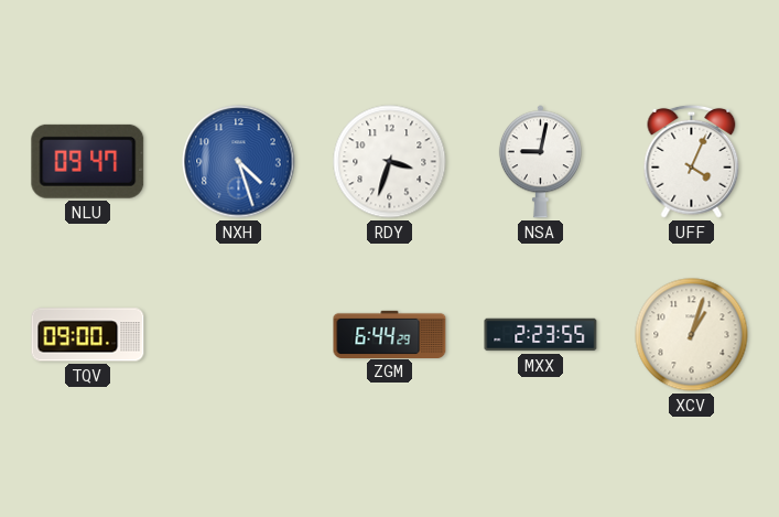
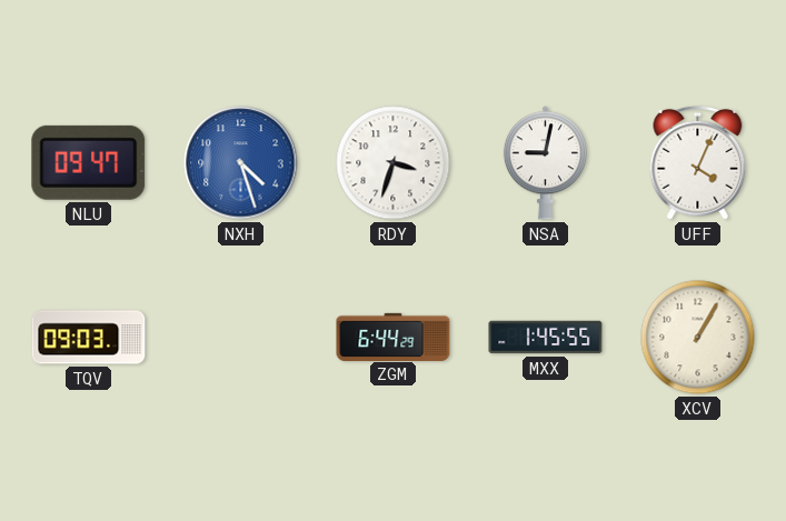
TQV: 09:00 -> 09:03 (89, 338)
MXX: 2:23 -> 1:45 (546, 338)
XCV: 1:03 -> 1:05 (698, 338)
